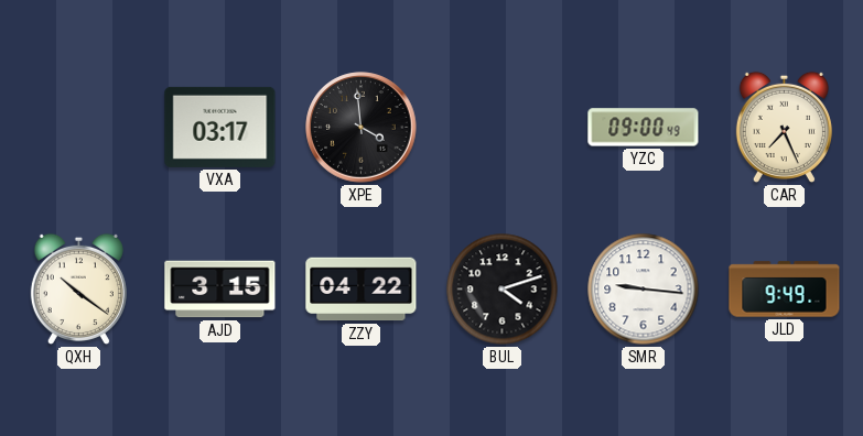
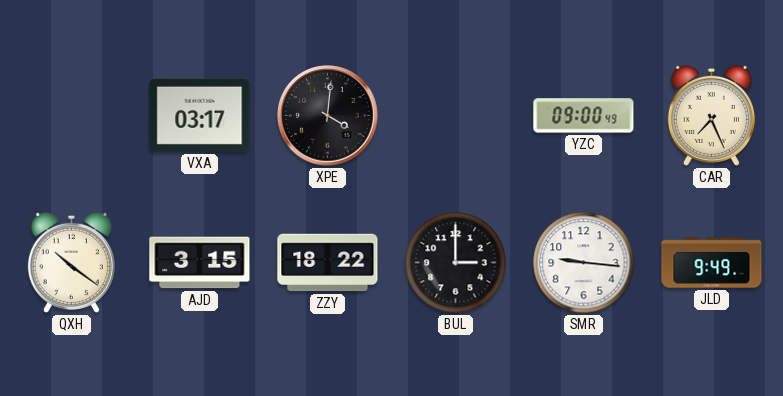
XPE: 3:59 -> 4:01 (328, 116)
ZZY: 04:22 -> 18:22 (328, 263)
BUL: 4:12 -> 3:00 (456, 263)
